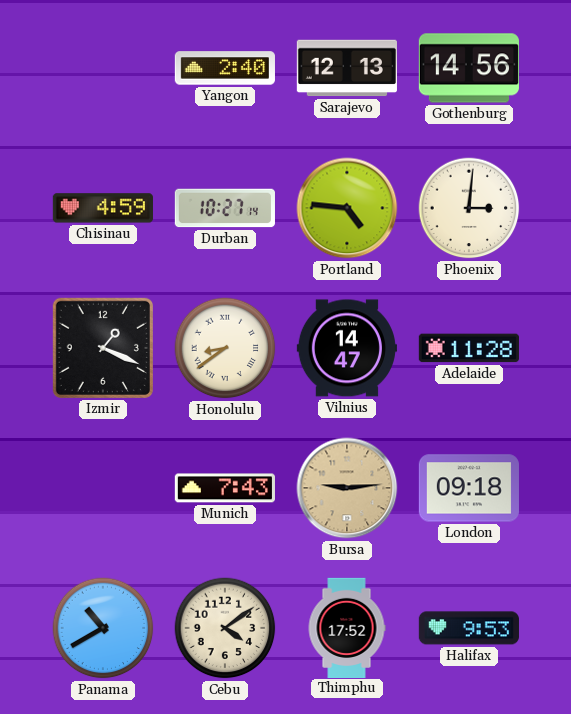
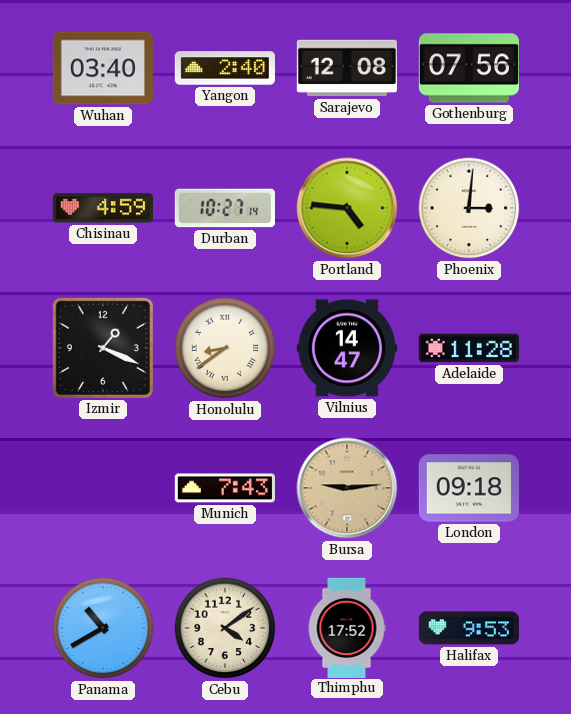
Wuhan: none -> 03:40 (103, 68)
Sarajevo: 12:13 -> 12:08 (347, 68)
Gothenburg: 14:56 -> 07:56 (469, 68)
